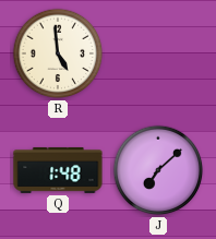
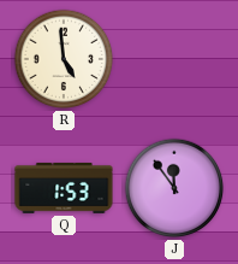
Q: 1:48 -> 1:53 (64, 188)
J: 7:08 -> 11:54 (174, 188)
